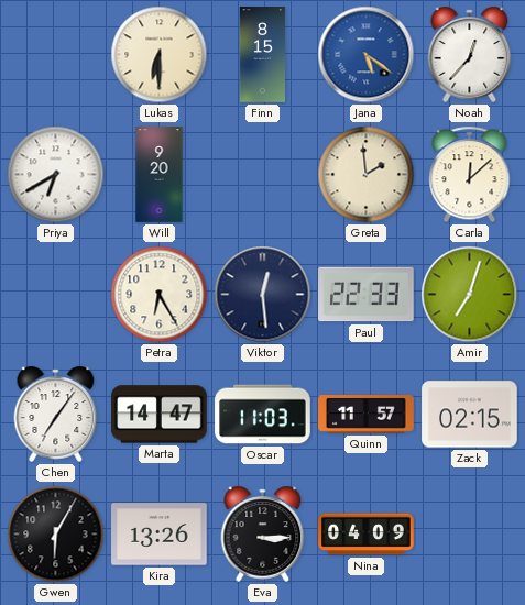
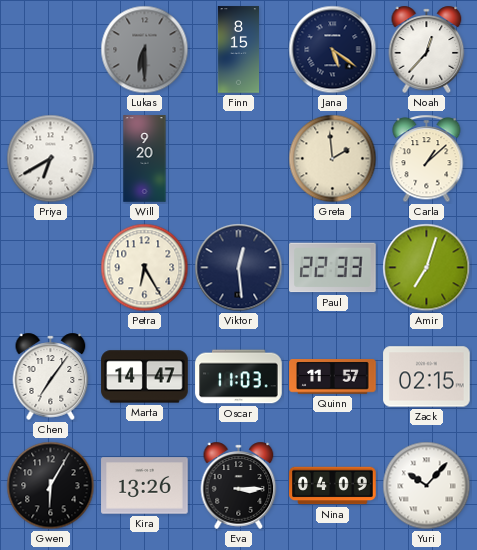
Lukas dial: cream -> grey (145, 50)
Jana dial: blue -> navy (333, 50)
Carla: 12:08 -> 1:08 (427, 159)
Yuri: none -> 10:07 (427, 486)
